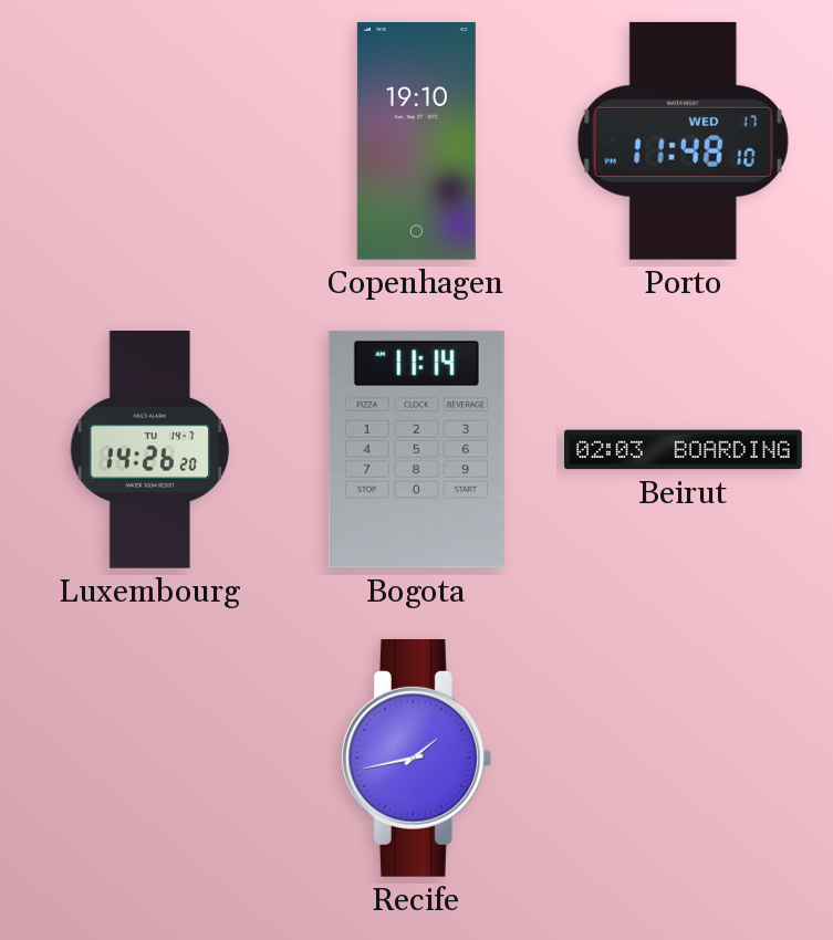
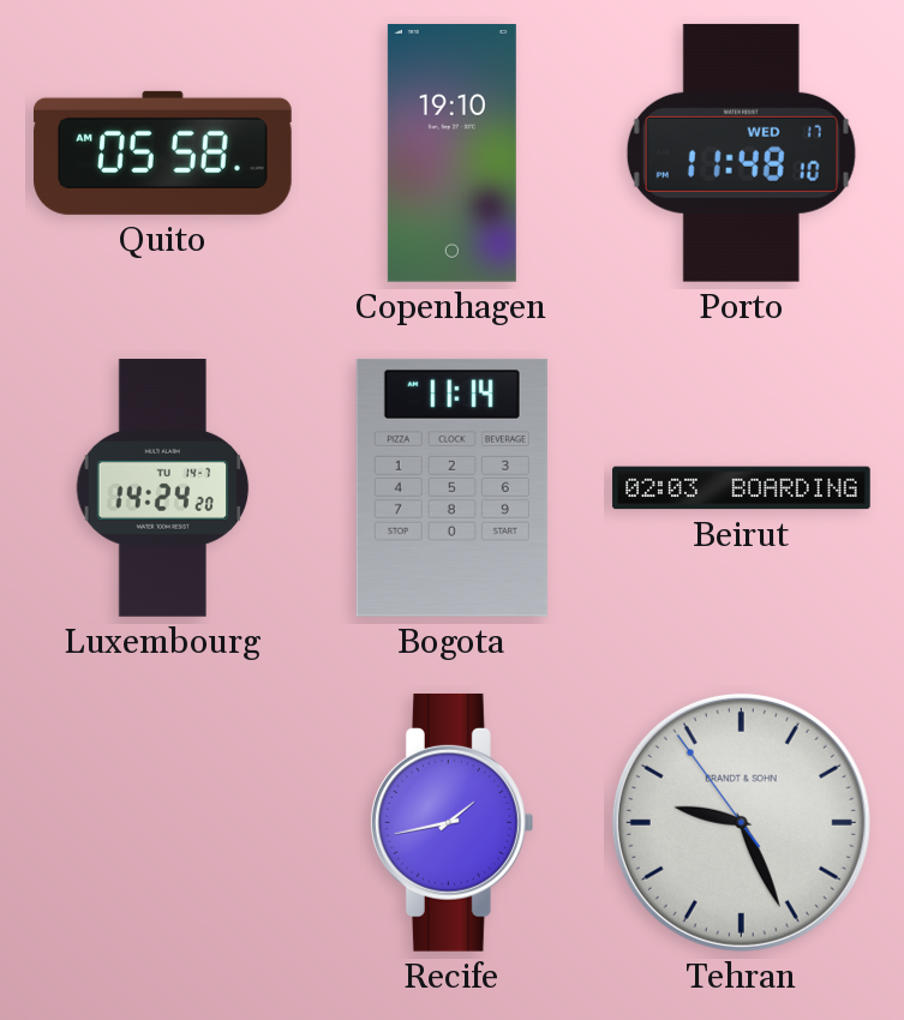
Quito: none -> 05:58 (163, 152)
Luxembourg: 14:26 -> 14:24 (163, 488)
Tehran: none -> 9:25 (741, 822)
